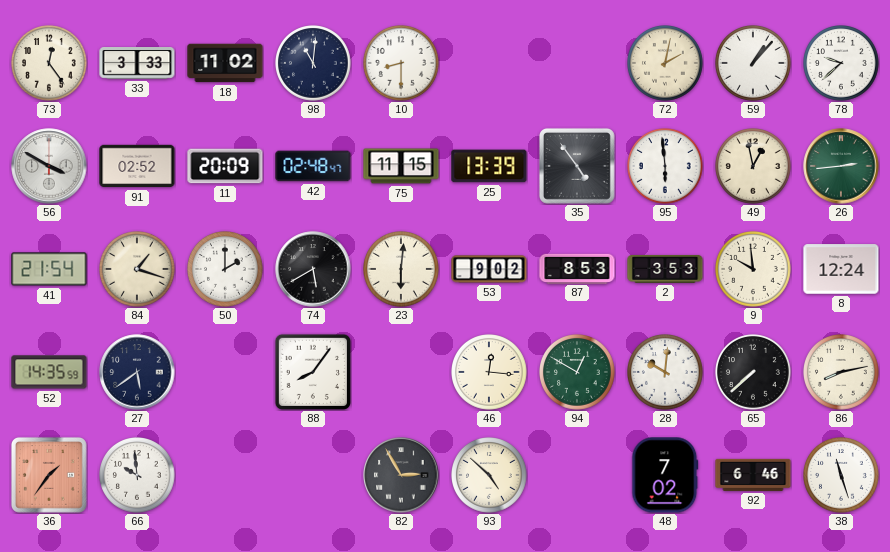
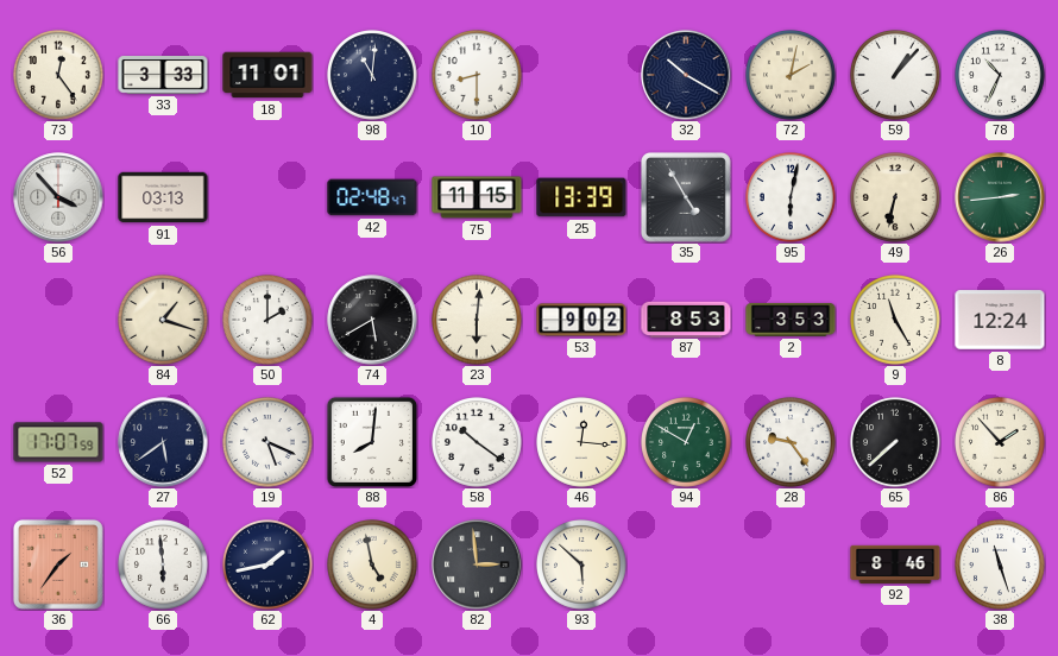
18: 11:02 -> 11:01 (267, 75)
32: none -> 10:20 (686, 75)
78: 9:38 -> 10:34 (1001, 76)
56: 3:50 -> 3:53 (58, 197)
91: 02:52 -> 03:13 (163, 197)
11: 20:09 -> none (225, 166)
35: 4:54 -> 4:55 (686, 197)
95: 5:59 -> 6:02 (792, 198)
49: 12:58 -> 6:32 (896, 198)
41: 21:54 -> none (49, 269)
9: 9:59 -> 11:25 (896, 321)
52: 14:35 -> 17:07 (58, 442)
19: none -> 5:19 (269, 443)
88: 8:06 -> 8:01 (372, 442)
58: none -> 10:21 (478, 443)
28: 10:01 -> 9:24 (792, 443)
86: 8:13 -> 1:53 (1001, 443)
66: 9:59 -> 5:59 (164, 566)
62: none -> 1:43 (269, 566)
4: none -> 4:58 (373, 566)
82: 2:55 -> 2:59 (477, 564)
93: 4:52 -> 5:52 (582, 566)
48: 7:02 -> none (665, 475)
92: 6:46 -> 8:46 (895, 564)
